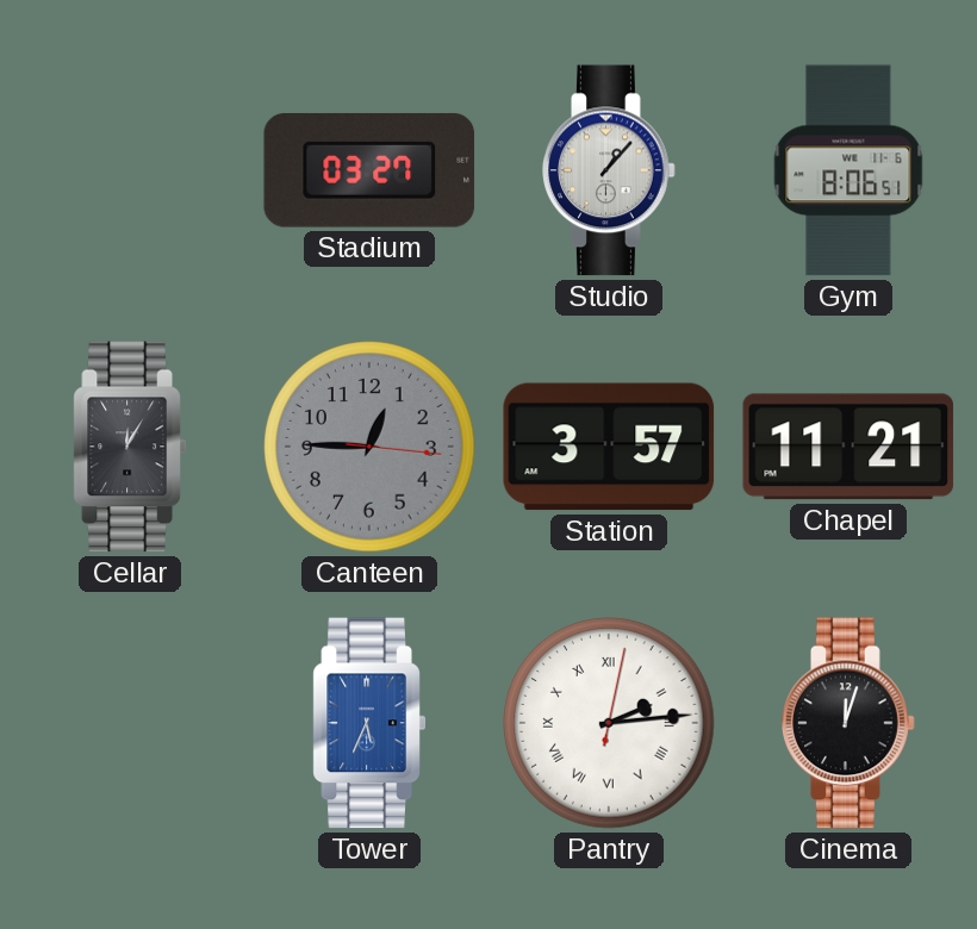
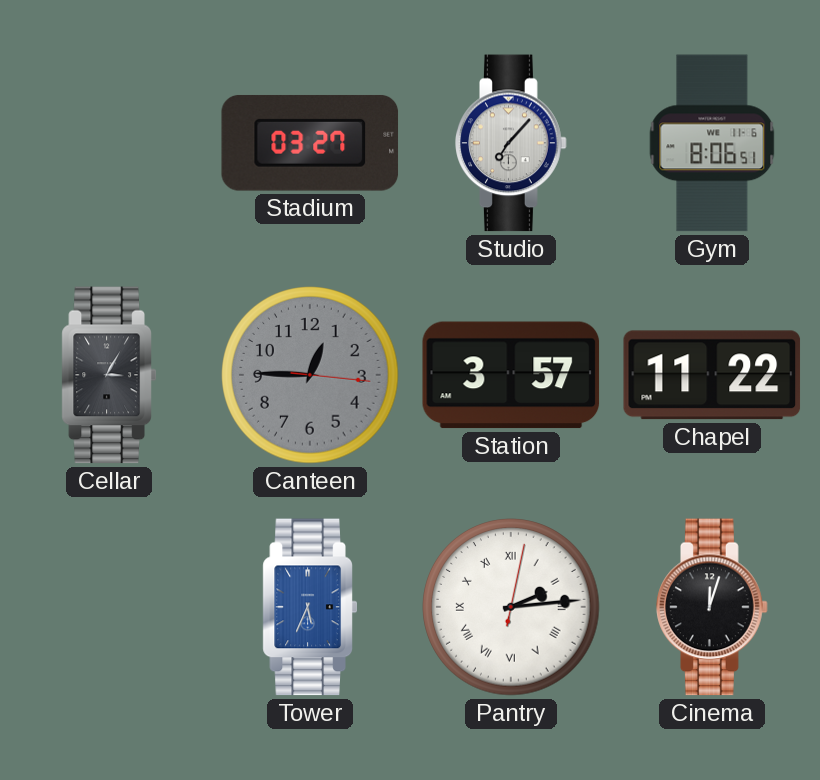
Studio: 1:07 -> 7:07 (511, 143)
Cellar: 12:05 -> 3:05 (109, 375)
Chapel: 11:21 -> 11:22 (712, 375)
